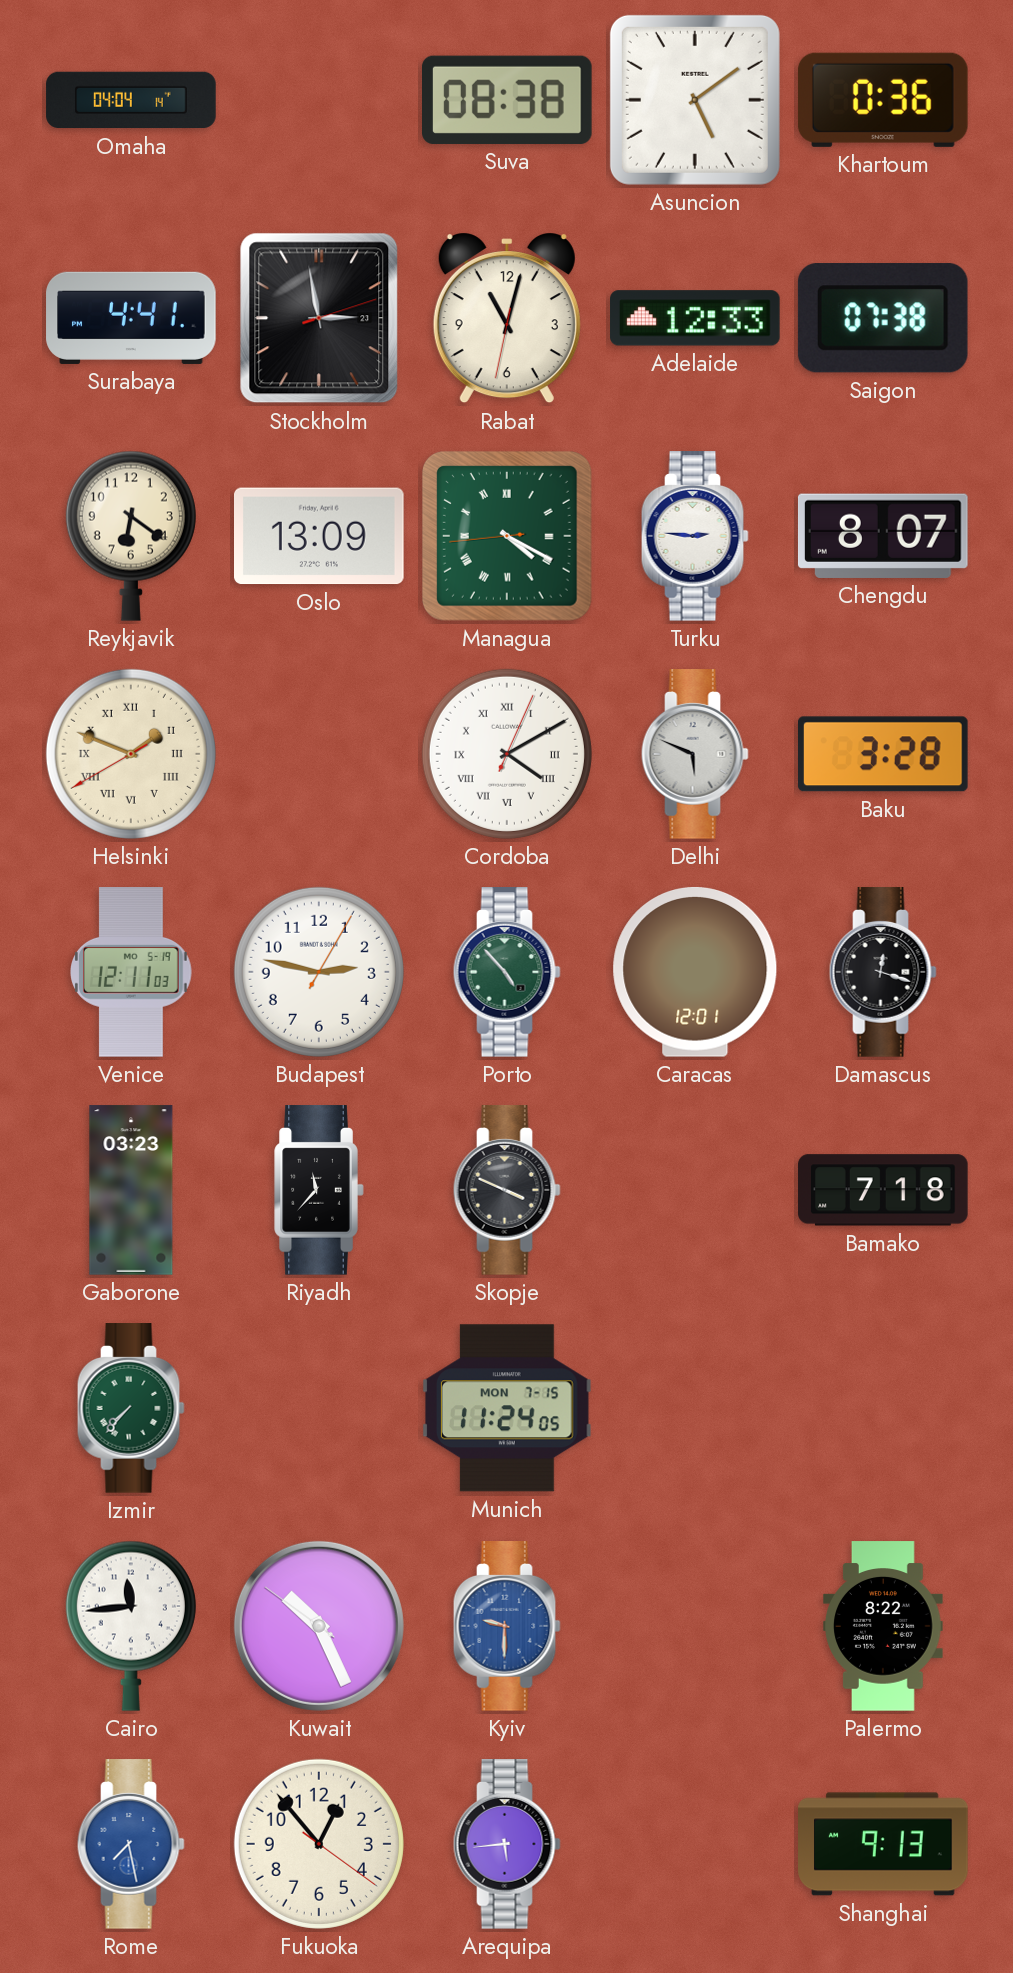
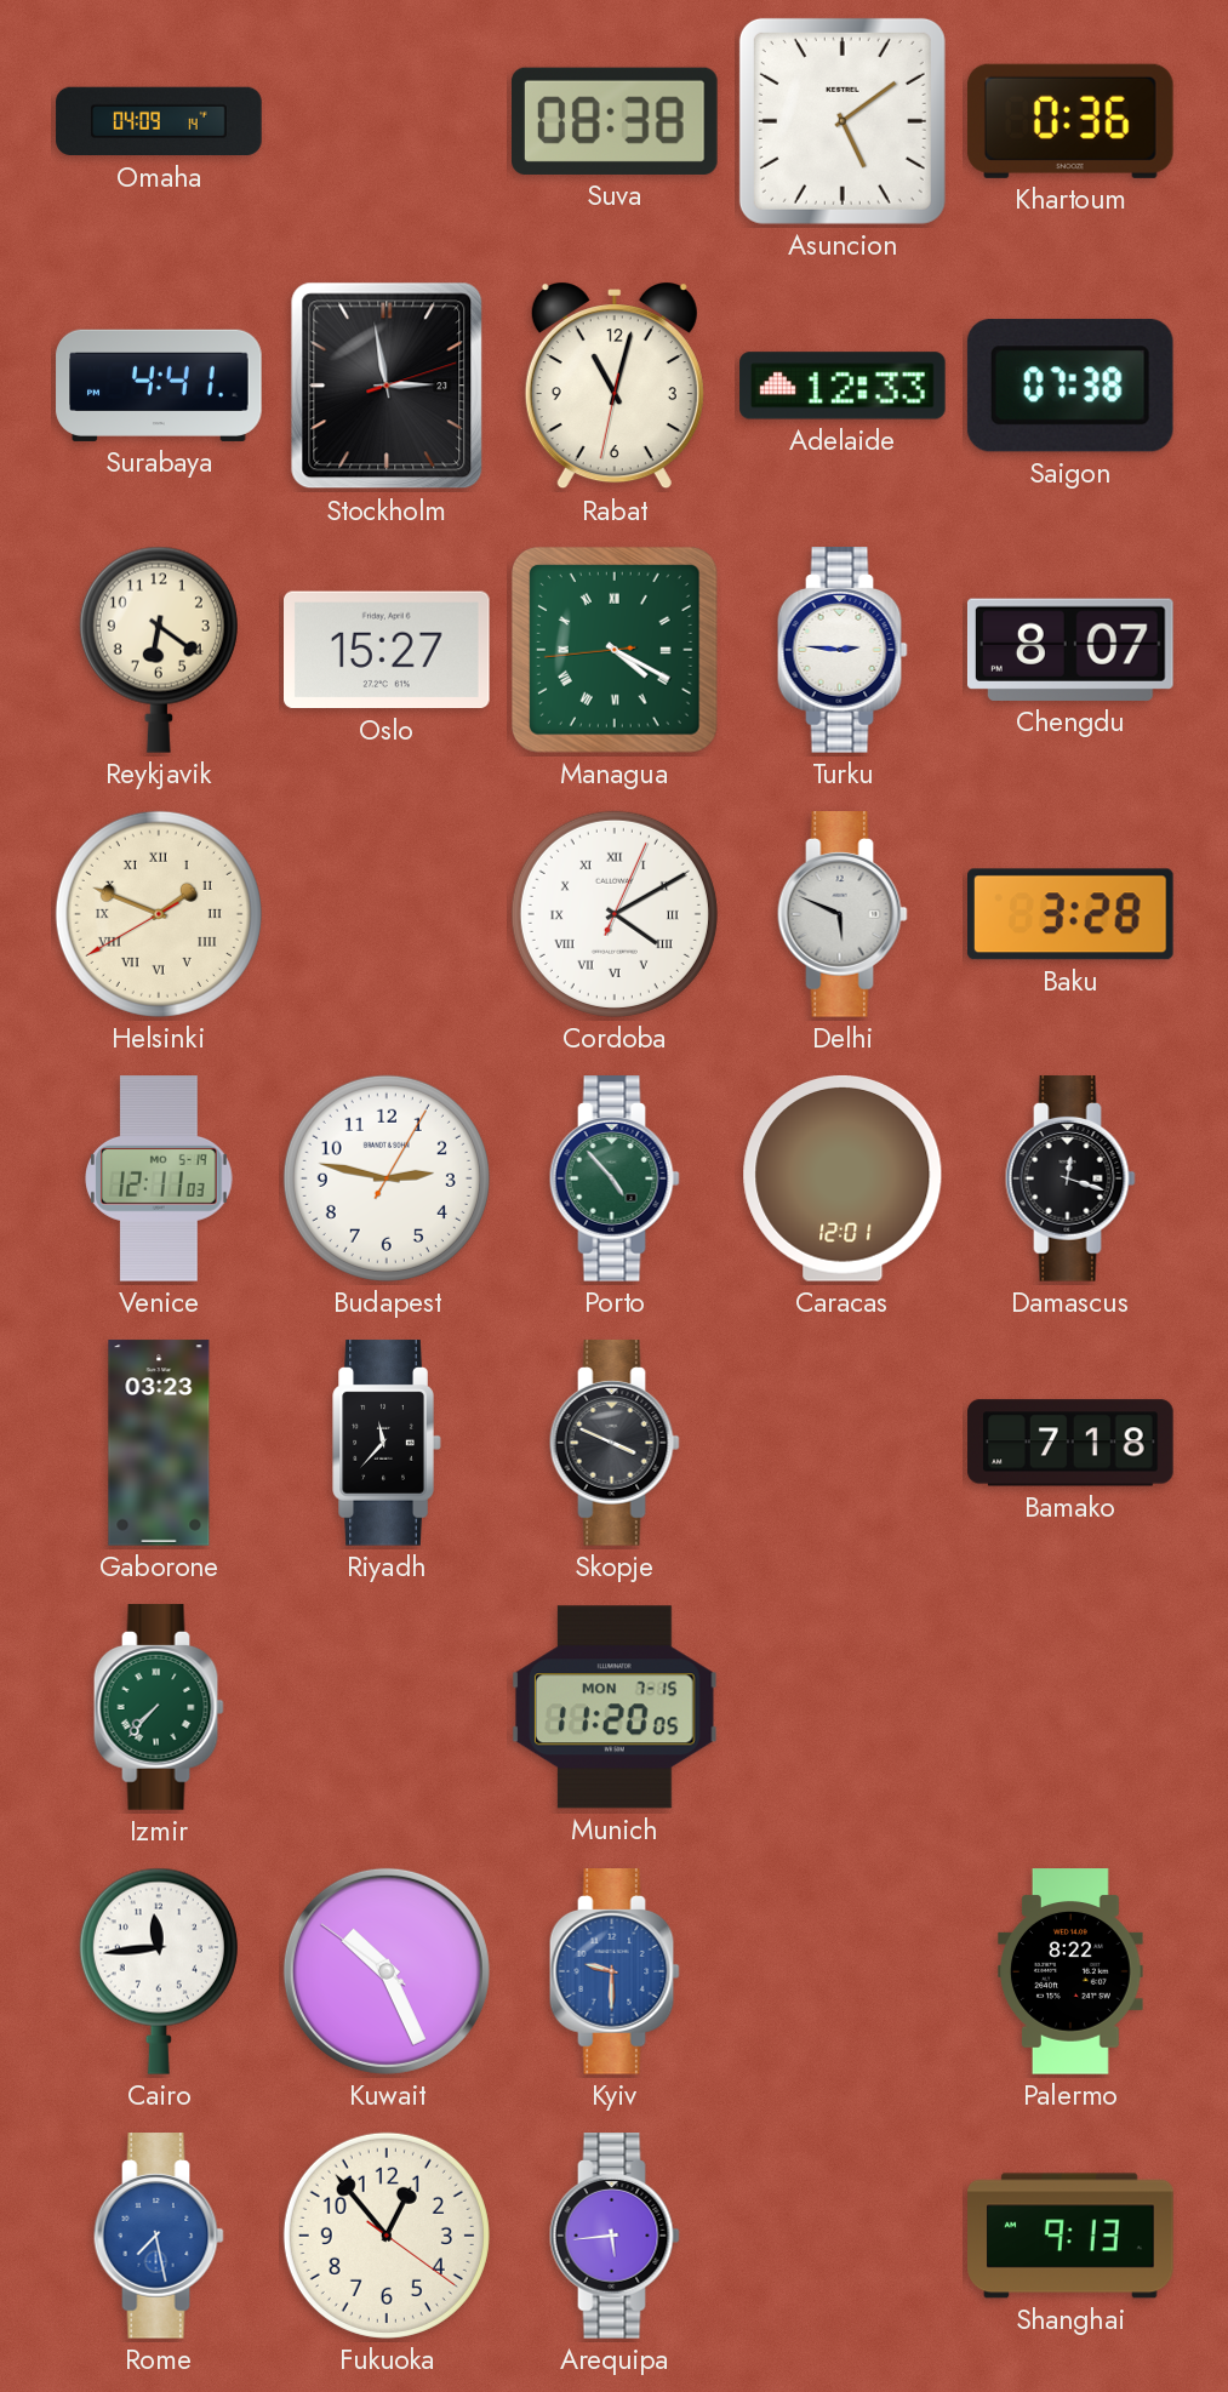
Omaha: 04:04 -> 04:09 (159, 121)
Oslo: 13:09 -> 15:27 (388, 650)
Munich: 11:24 -> 11:20 (615, 1707)
